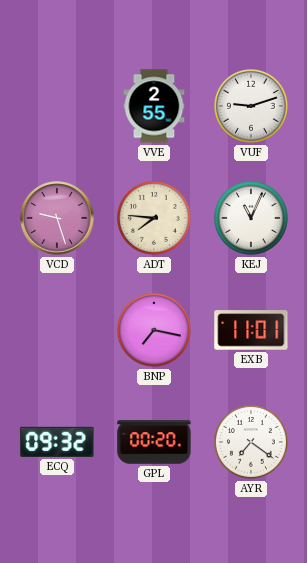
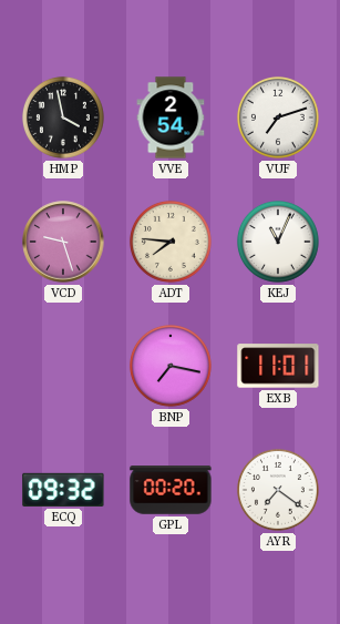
HMP: none -> 3:58 (63, 117)
VVE: 2:55 -> 2:54 (171, 117)
VUF: 9:12 -> 7:12 (278, 117)
